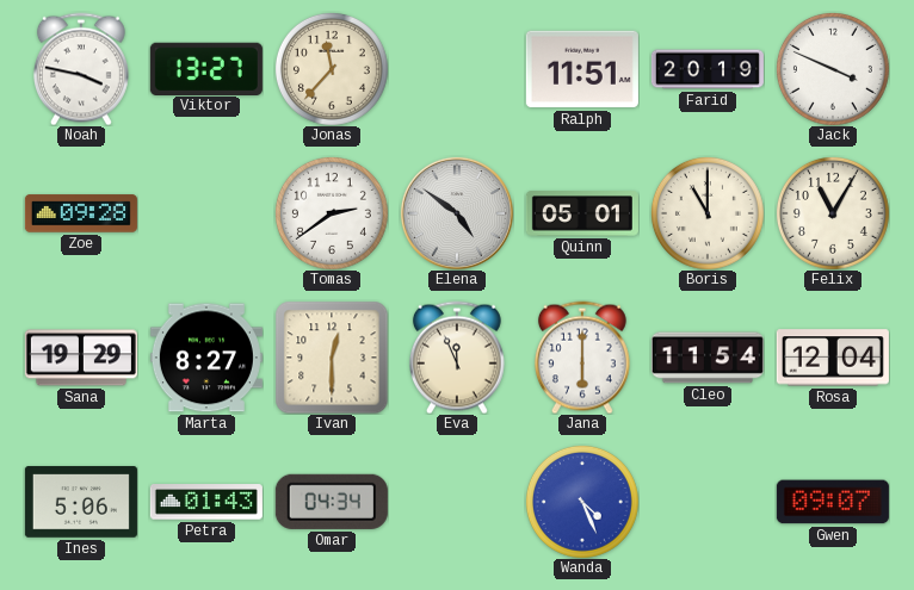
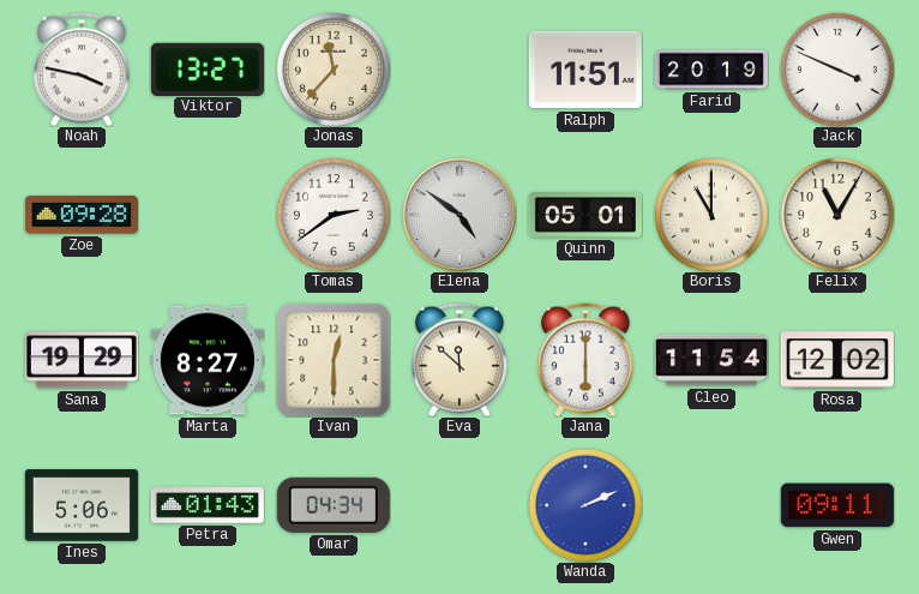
Eva: 11:56 -> 11:52 (459, 360)
Rosa: 12:04 -> 12:02 (837, 360)
Wanda: 4:26 -> 2:11 (585, 505)
Gwen: 09:07 -> 09:11 (837, 505)
